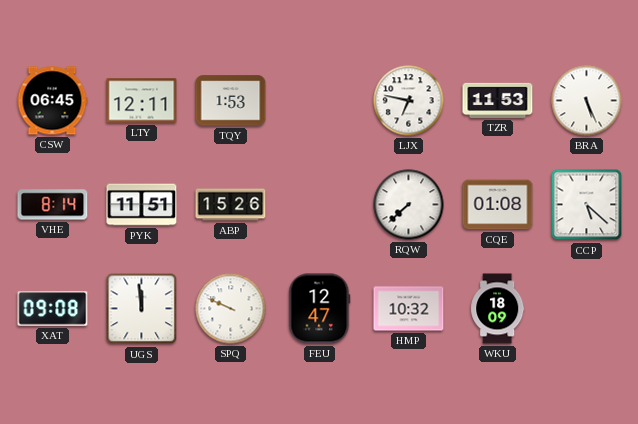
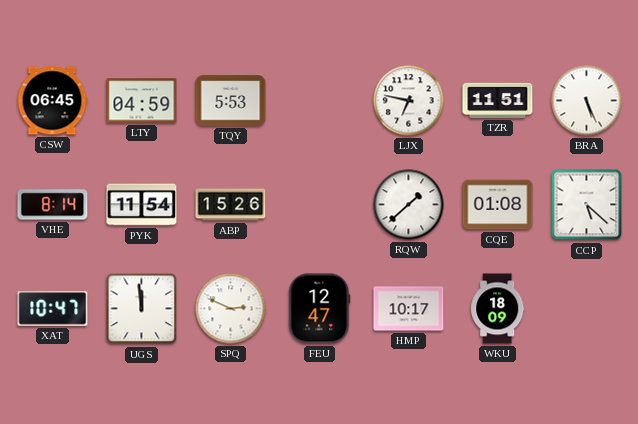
LTY: 12:11 -> 04:59 (142, 101)
TQY: 1:53 -> 5:53 (231, 101)
TZR: 11:53 -> 11:51 (498, 100)
PYK: 11:51 -> 11:54 (142, 205)
RQW: 7:38 -> 1:38 (409, 205)
XAT: 09:08 -> 10:47 (53, 309)
SPQ: 9:49 -> 2:49 (231, 309)
HMP: 10:32 -> 10:17 (409, 309)
